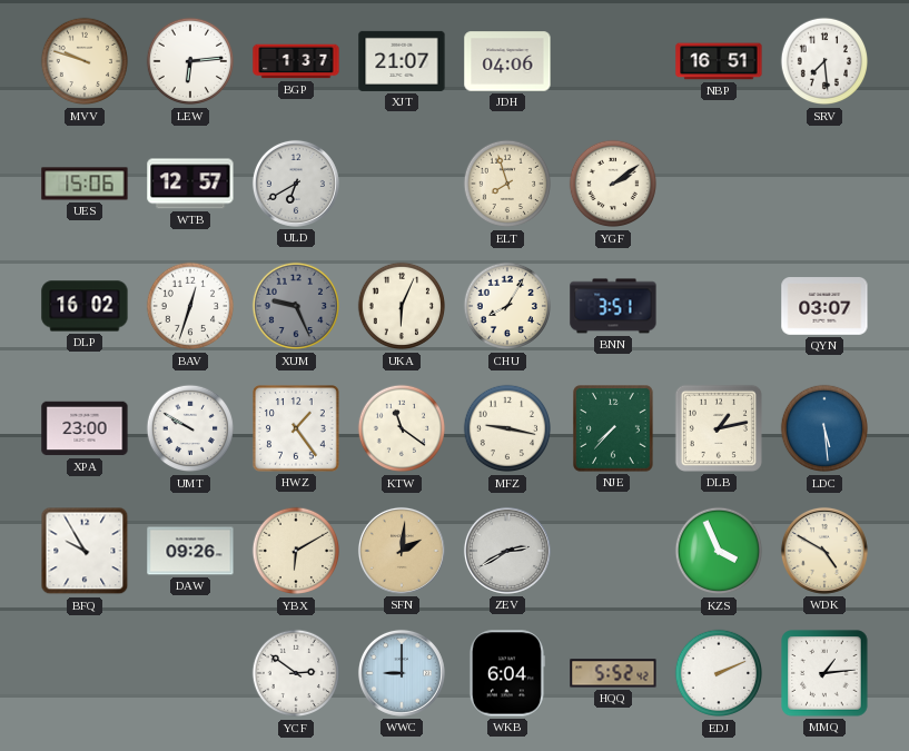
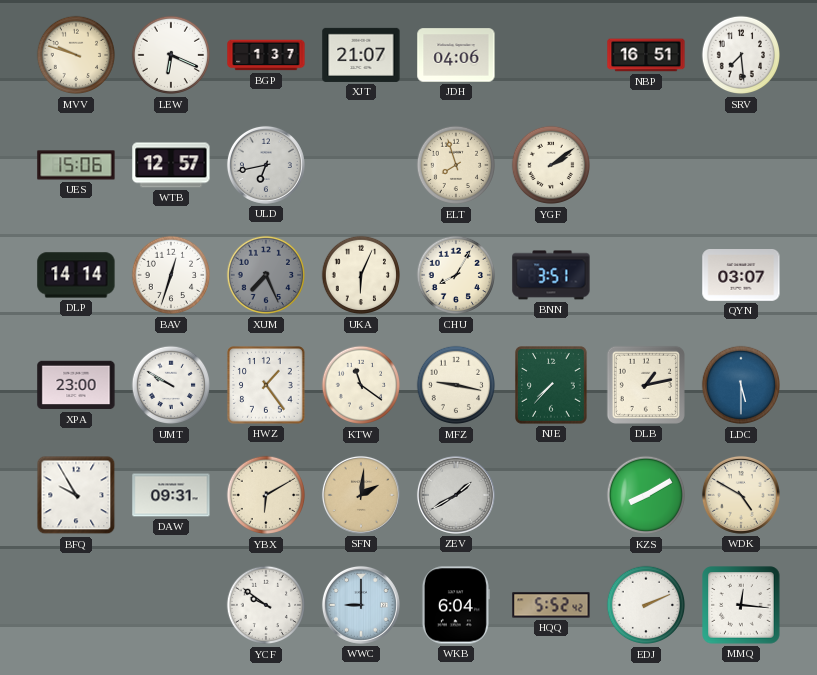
LEW: 6:14 -> 6:19 (171, 55)
ULD: 6:40 -> 6:43 (266, 165)
DLP: 16:02 -> 14:14 (76, 275)
XUM: 9:26 -> 7:26 (266, 275)
LDC: 5:29 -> 5:30 (741, 385)
DAW: 09:26 -> 09:31 (171, 495)
ZEV: 2:40 -> 1:40 (456, 495)
KZS: 3:56 -> 8:10 (646, 495)
YCF: 2:51 -> 9:51 (266, 605)
MMQ: 1:14 -> 12:16 (741, 605)
